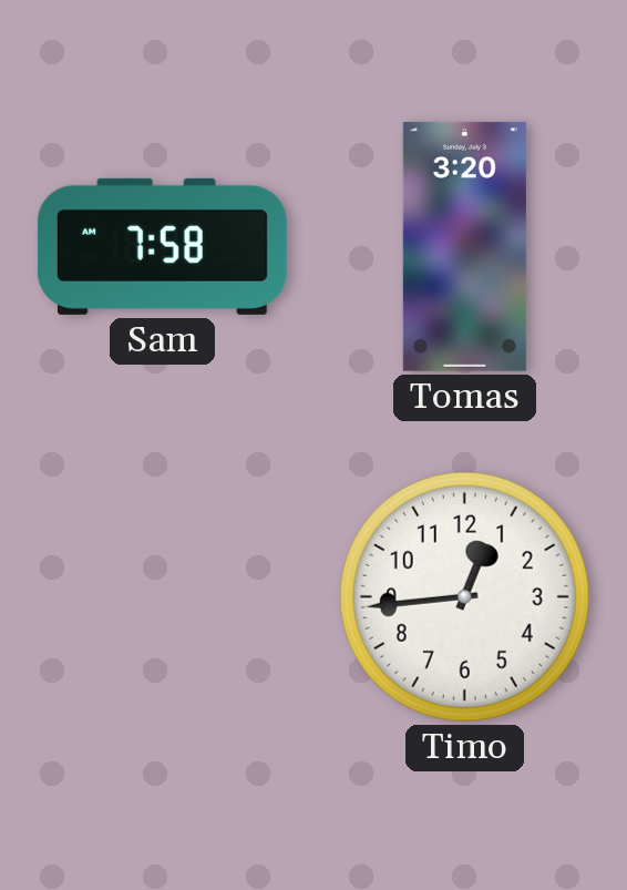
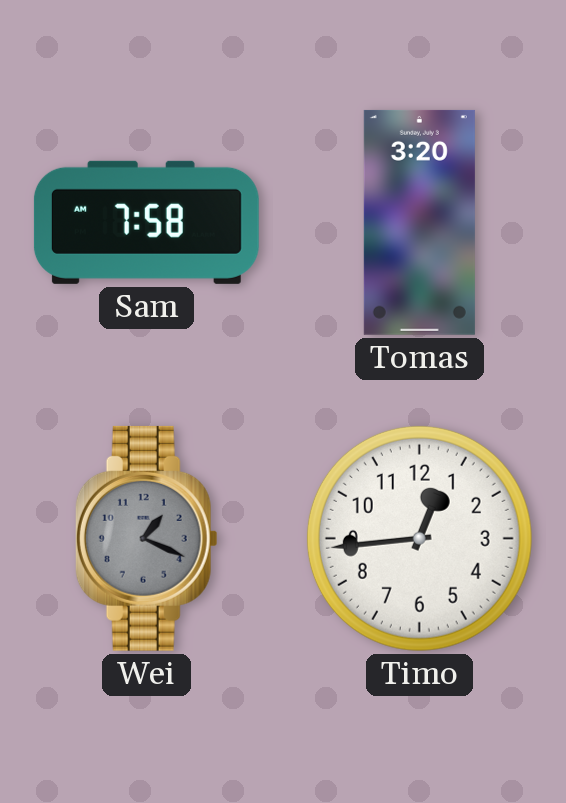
Wei: none -> 1:19 (146, 538)
